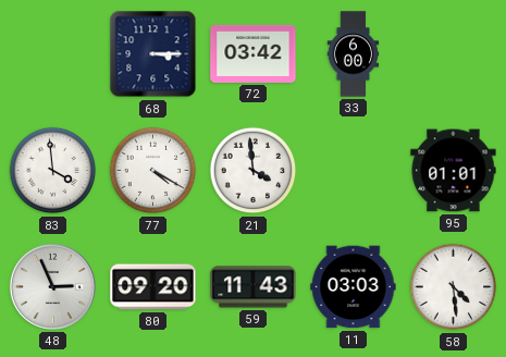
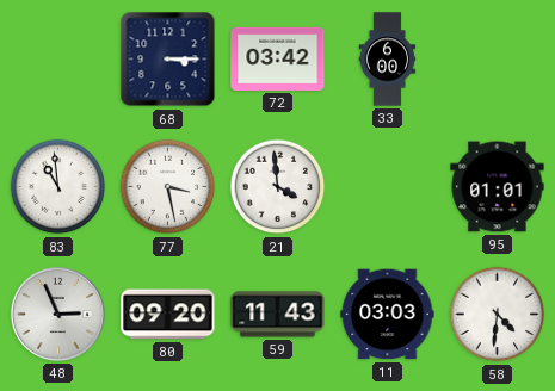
83: 3:59 -> 10:59 (58, 187)
77: 4:20 -> 3:28 (168, 187)
58: 4:29 -> 4:31 (498, 315)
